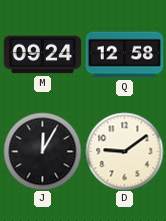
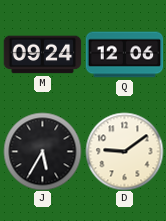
Q: 12:58 -> 12:06 (124, 55)
J: 12:05 -> 5:35 (42, 151)
